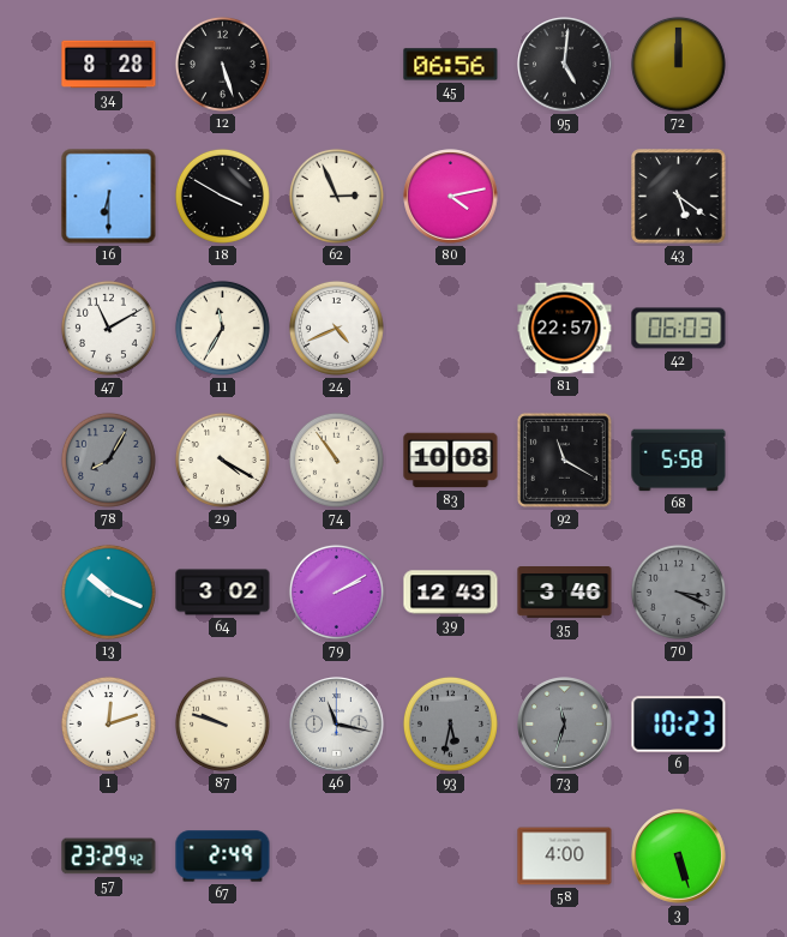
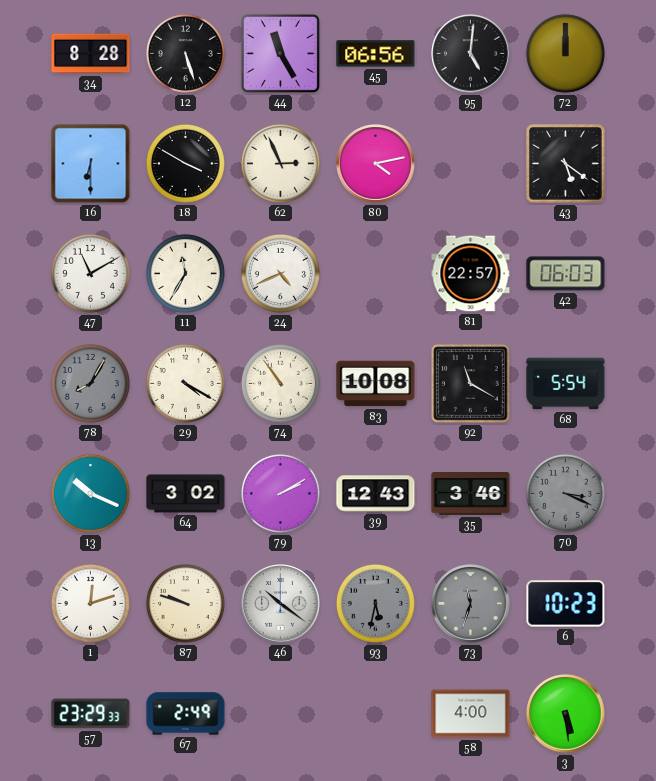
44: none -> 11:25 (280, 53)
68: 5:58 -> 5:54 (566, 384)
46: 11:17 -> 10:21 (281, 604)
57: 23:29:42 -> 23:29:33 (91, 714)
3: 5:27 -> 5:29 (566, 714)
